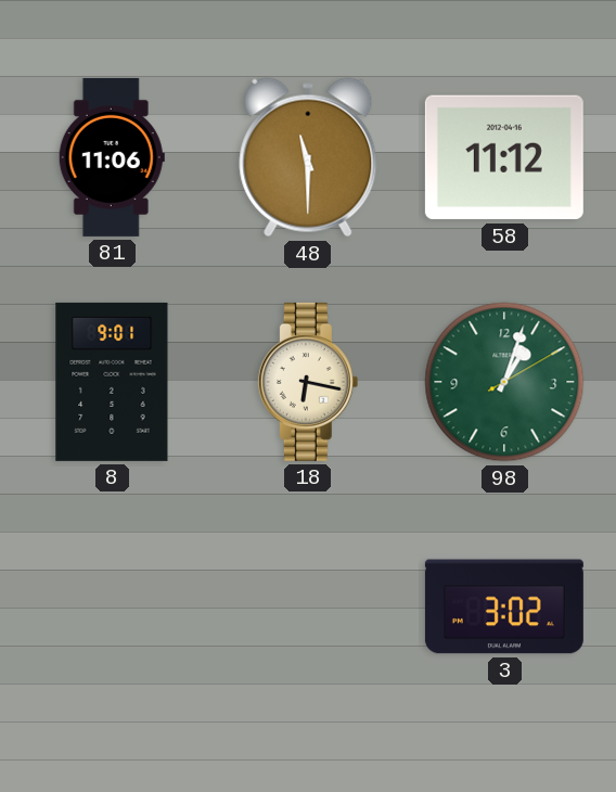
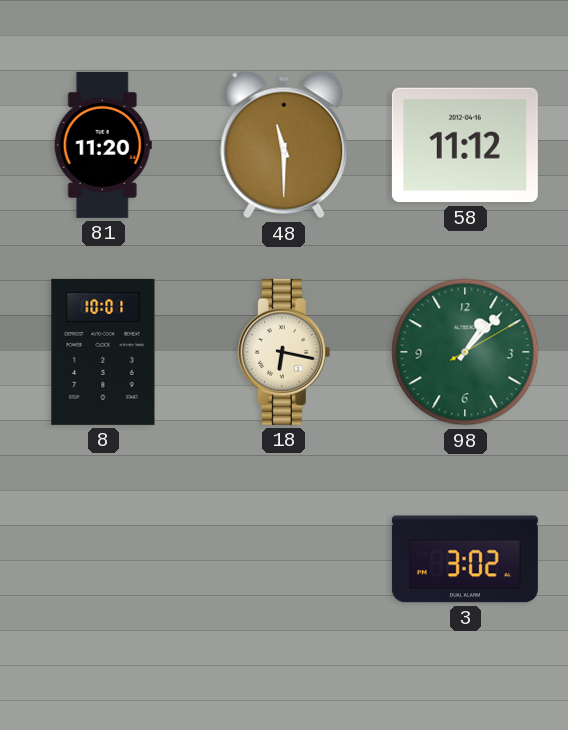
81: 11:06 -> 11:20 (103, 145)
8: 9:01 -> 10:01 (103, 352)
98: 1:03 -> 1:07 (465, 352)
